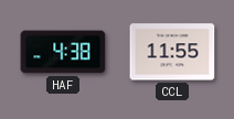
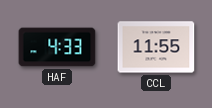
HAF: 4:38 -> 4:33 (57, 47)
